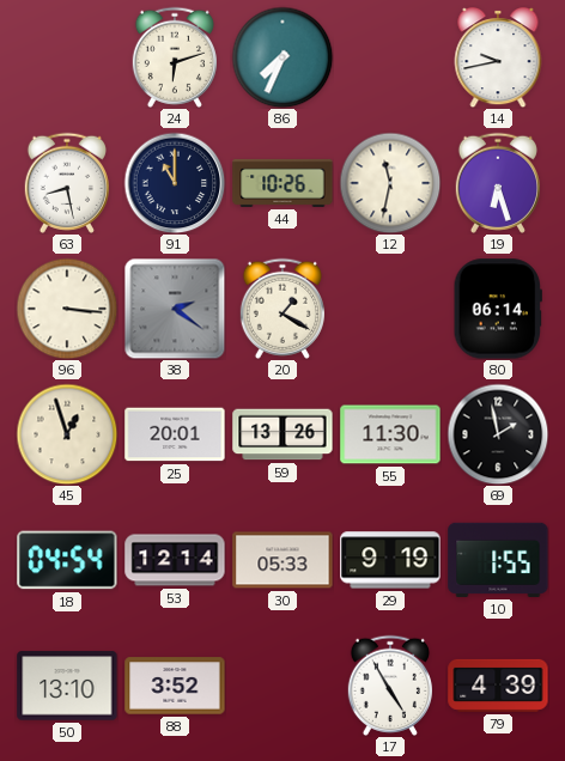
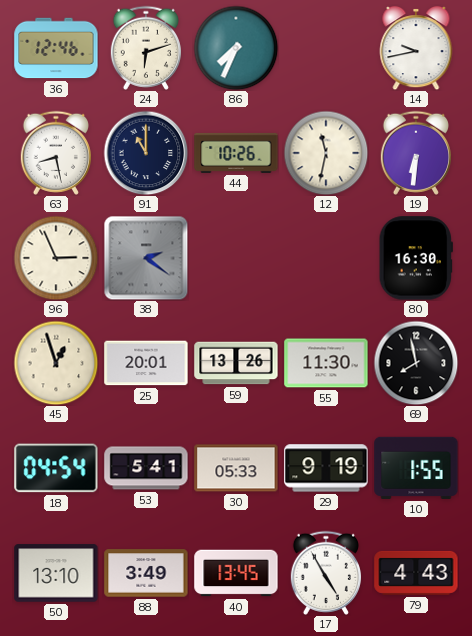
36: none -> 12:46 (56, 48)
19: 6:27 -> 6:31 (416, 153)
96: 3:16 -> 2:56 (56, 258)
20: 1:20 -> none (282, 309)
80: 06:14 -> 16:30 (416, 258)
69: 1:58 -> 7:58 (416, 363)
53: 12:14 -> 5:41 (146, 468)
88: 3:52 -> 3:49 (146, 573)
40: none -> 13:45 (236, 573)
79: 4:39 -> 4:43 (416, 573)
